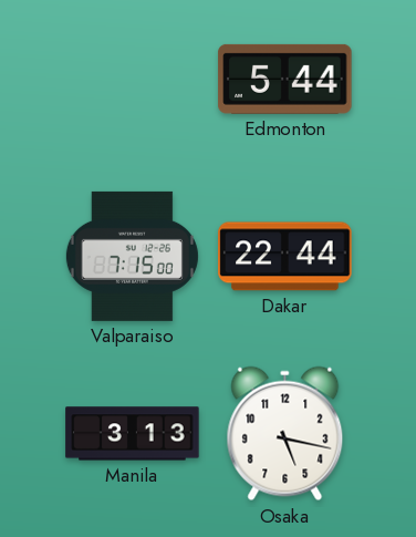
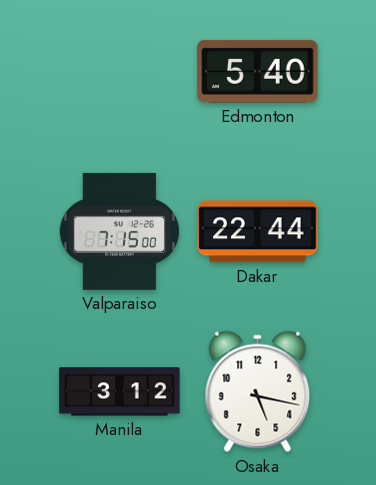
Edmonton: 5:44 -> 5:40 (258, 71)
Manila: 3:13 -> 3:12 (120, 392)
